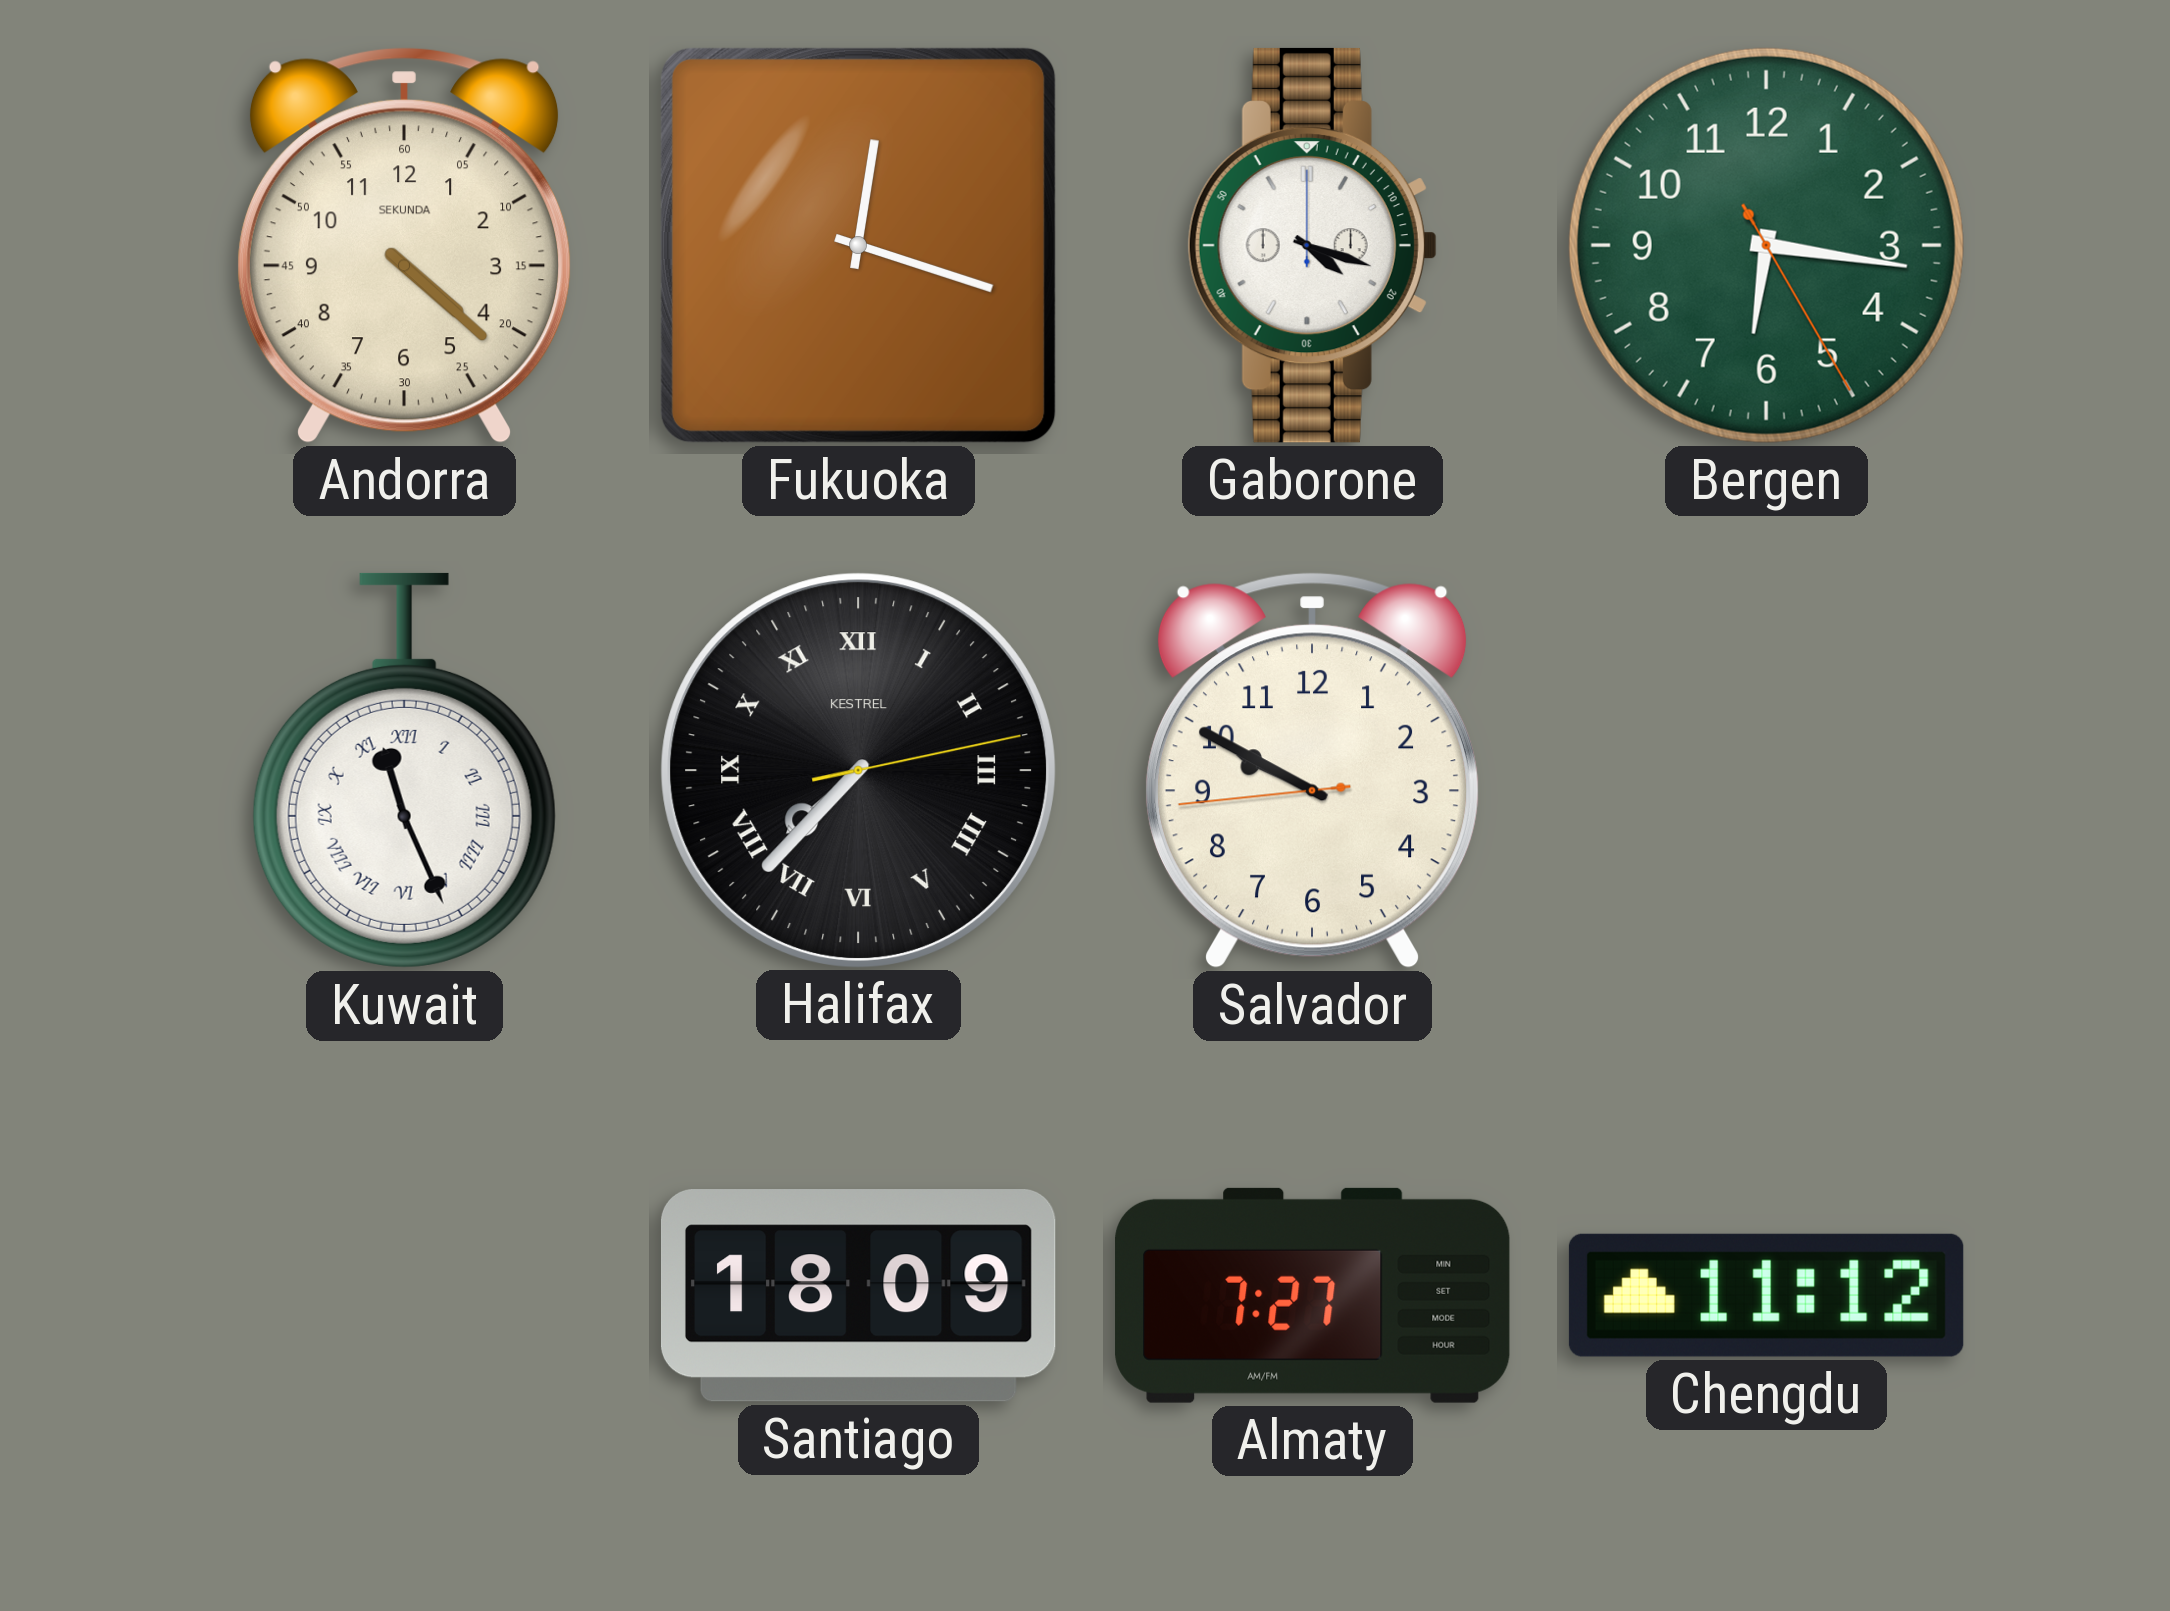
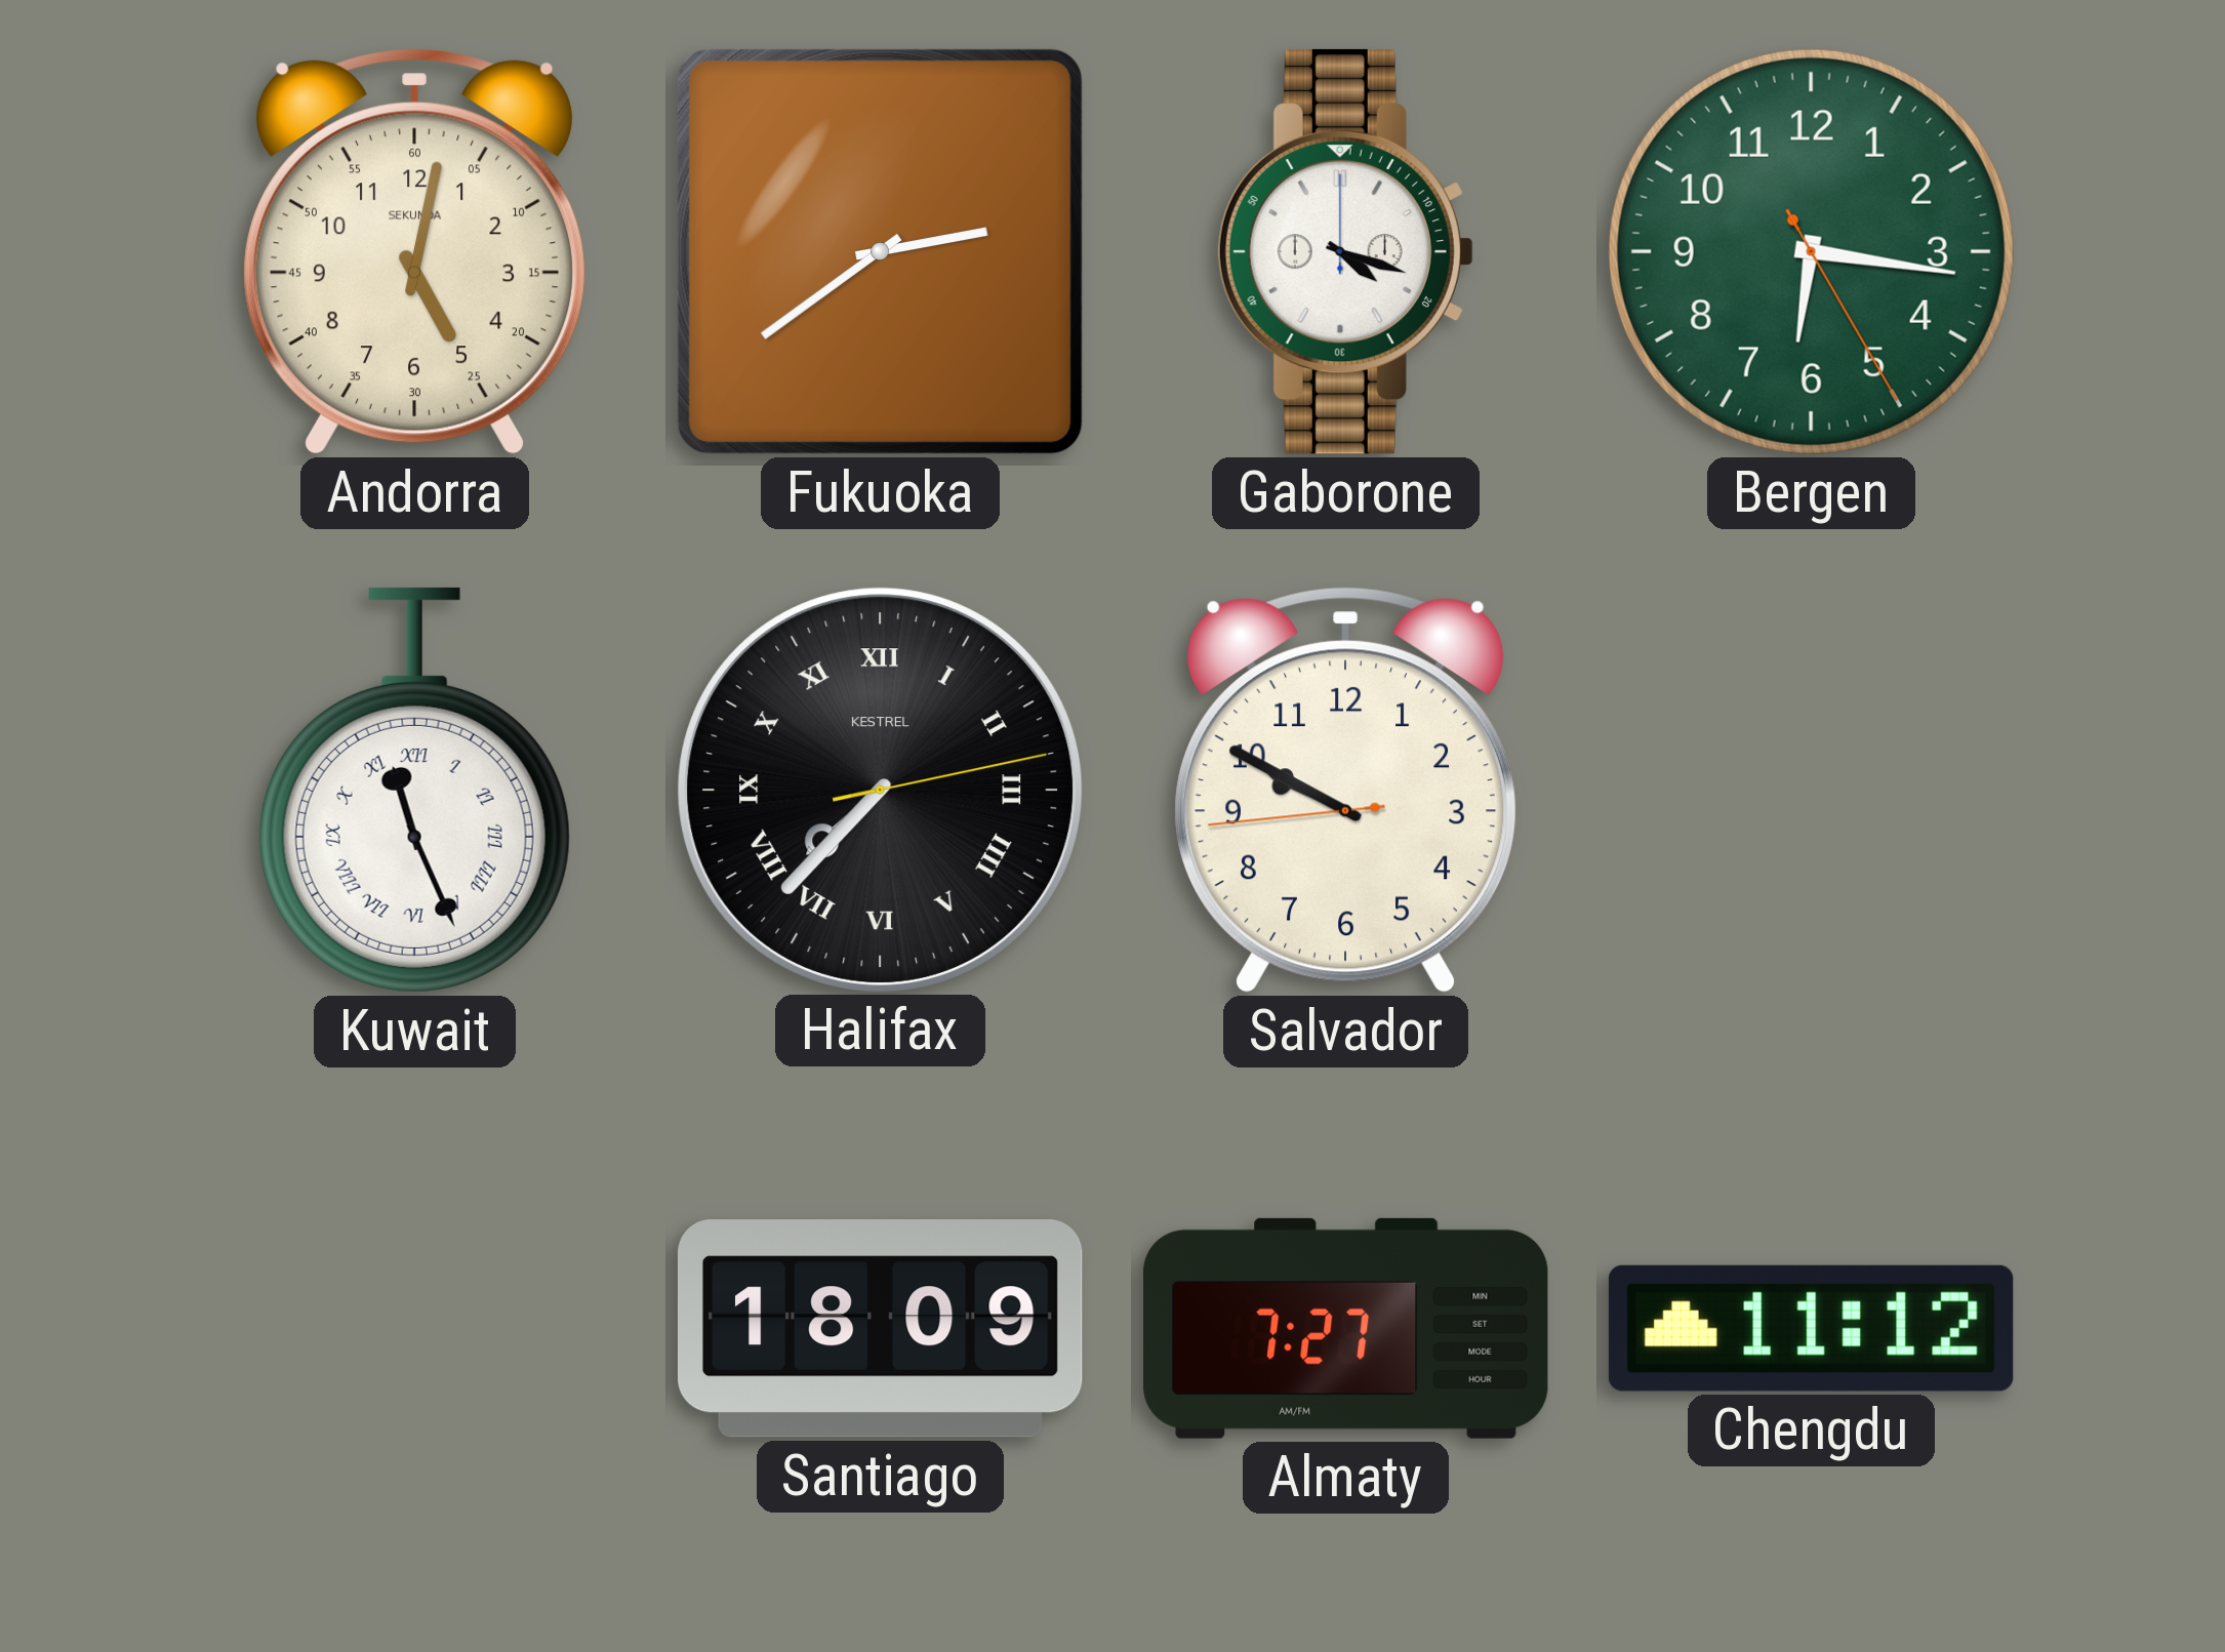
Andorra: 4:22 -> 5:02 (414, 251)
Fukuoka: 12:18 -> 2:39 (880, 251)
